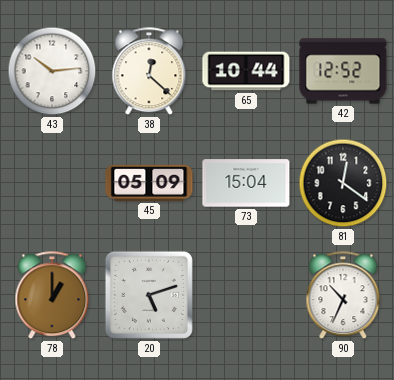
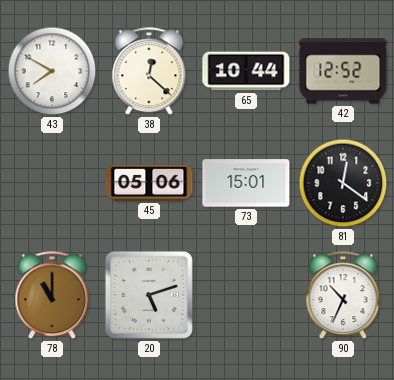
43: 10:14 -> 7:50 (52, 71)
45: 05:09 -> 05:06 (149, 183)
73: 15:04 -> 15:01 (246, 183)
78: 1:00 -> 11:00 (52, 296)
